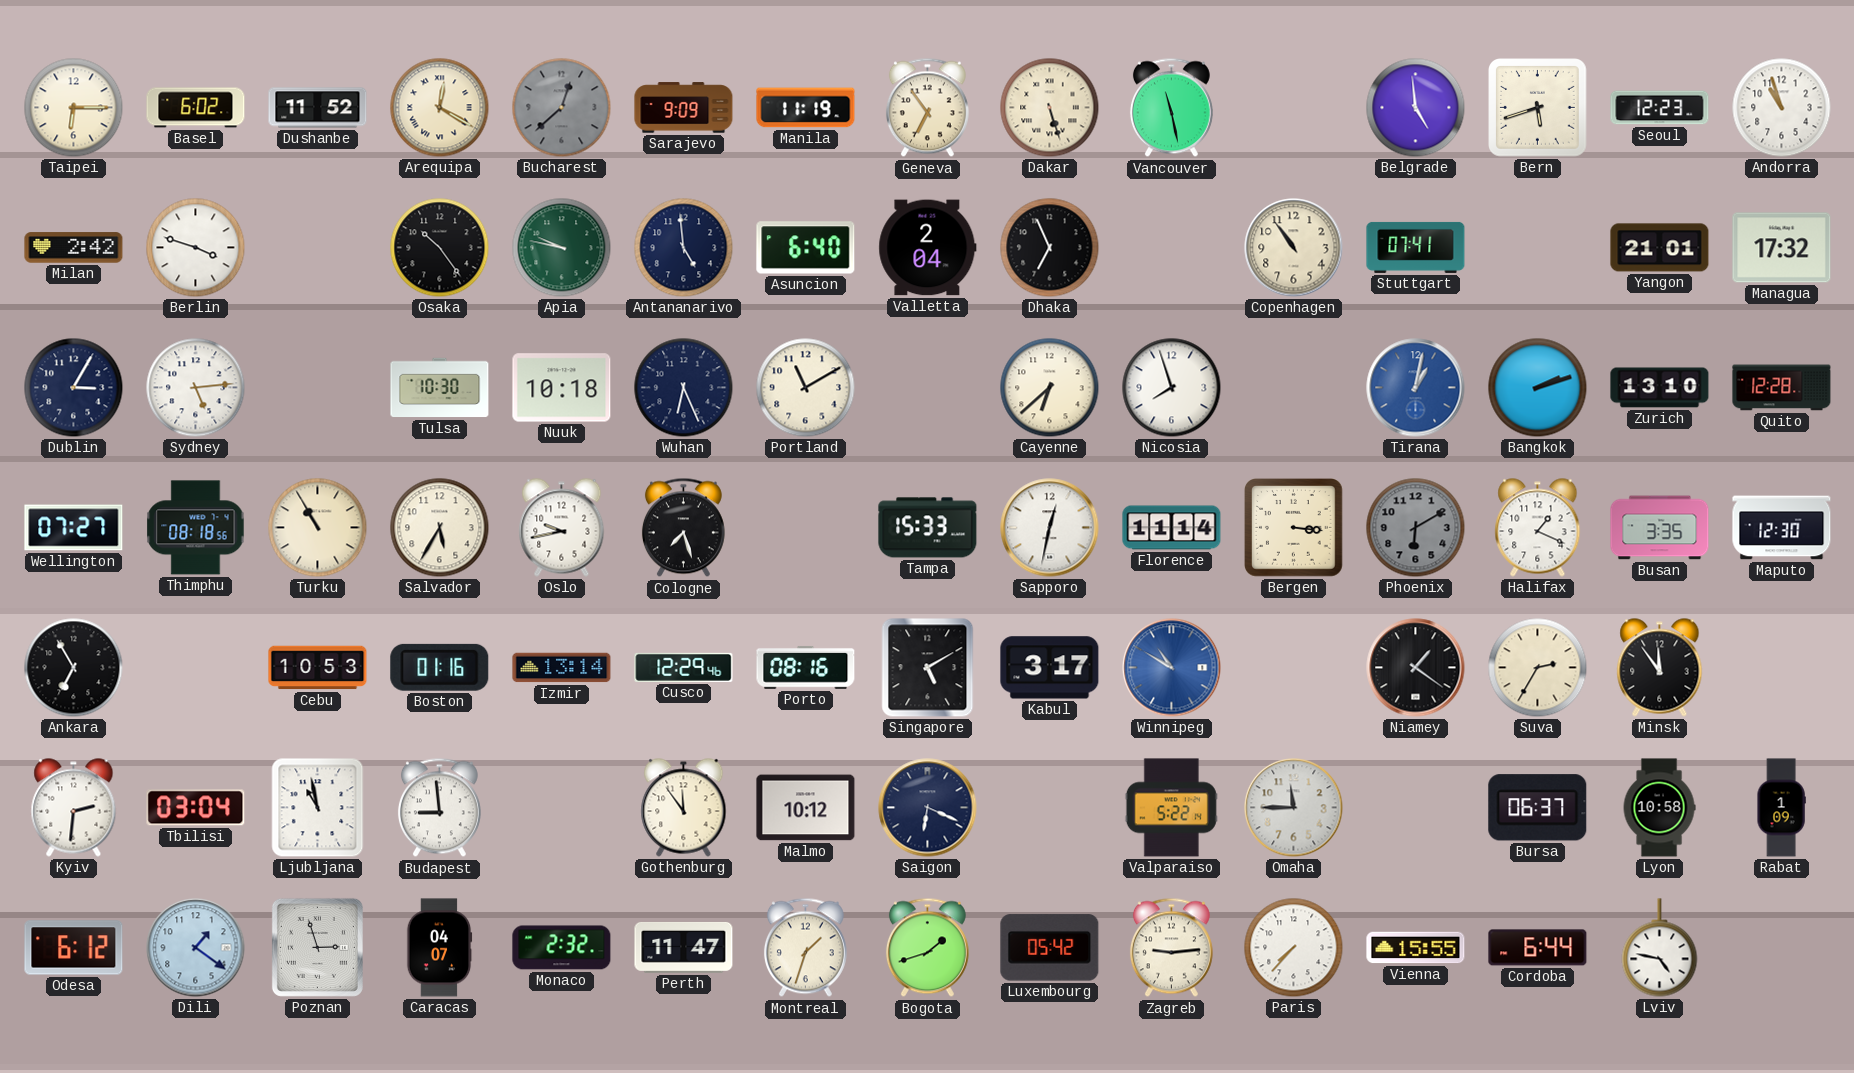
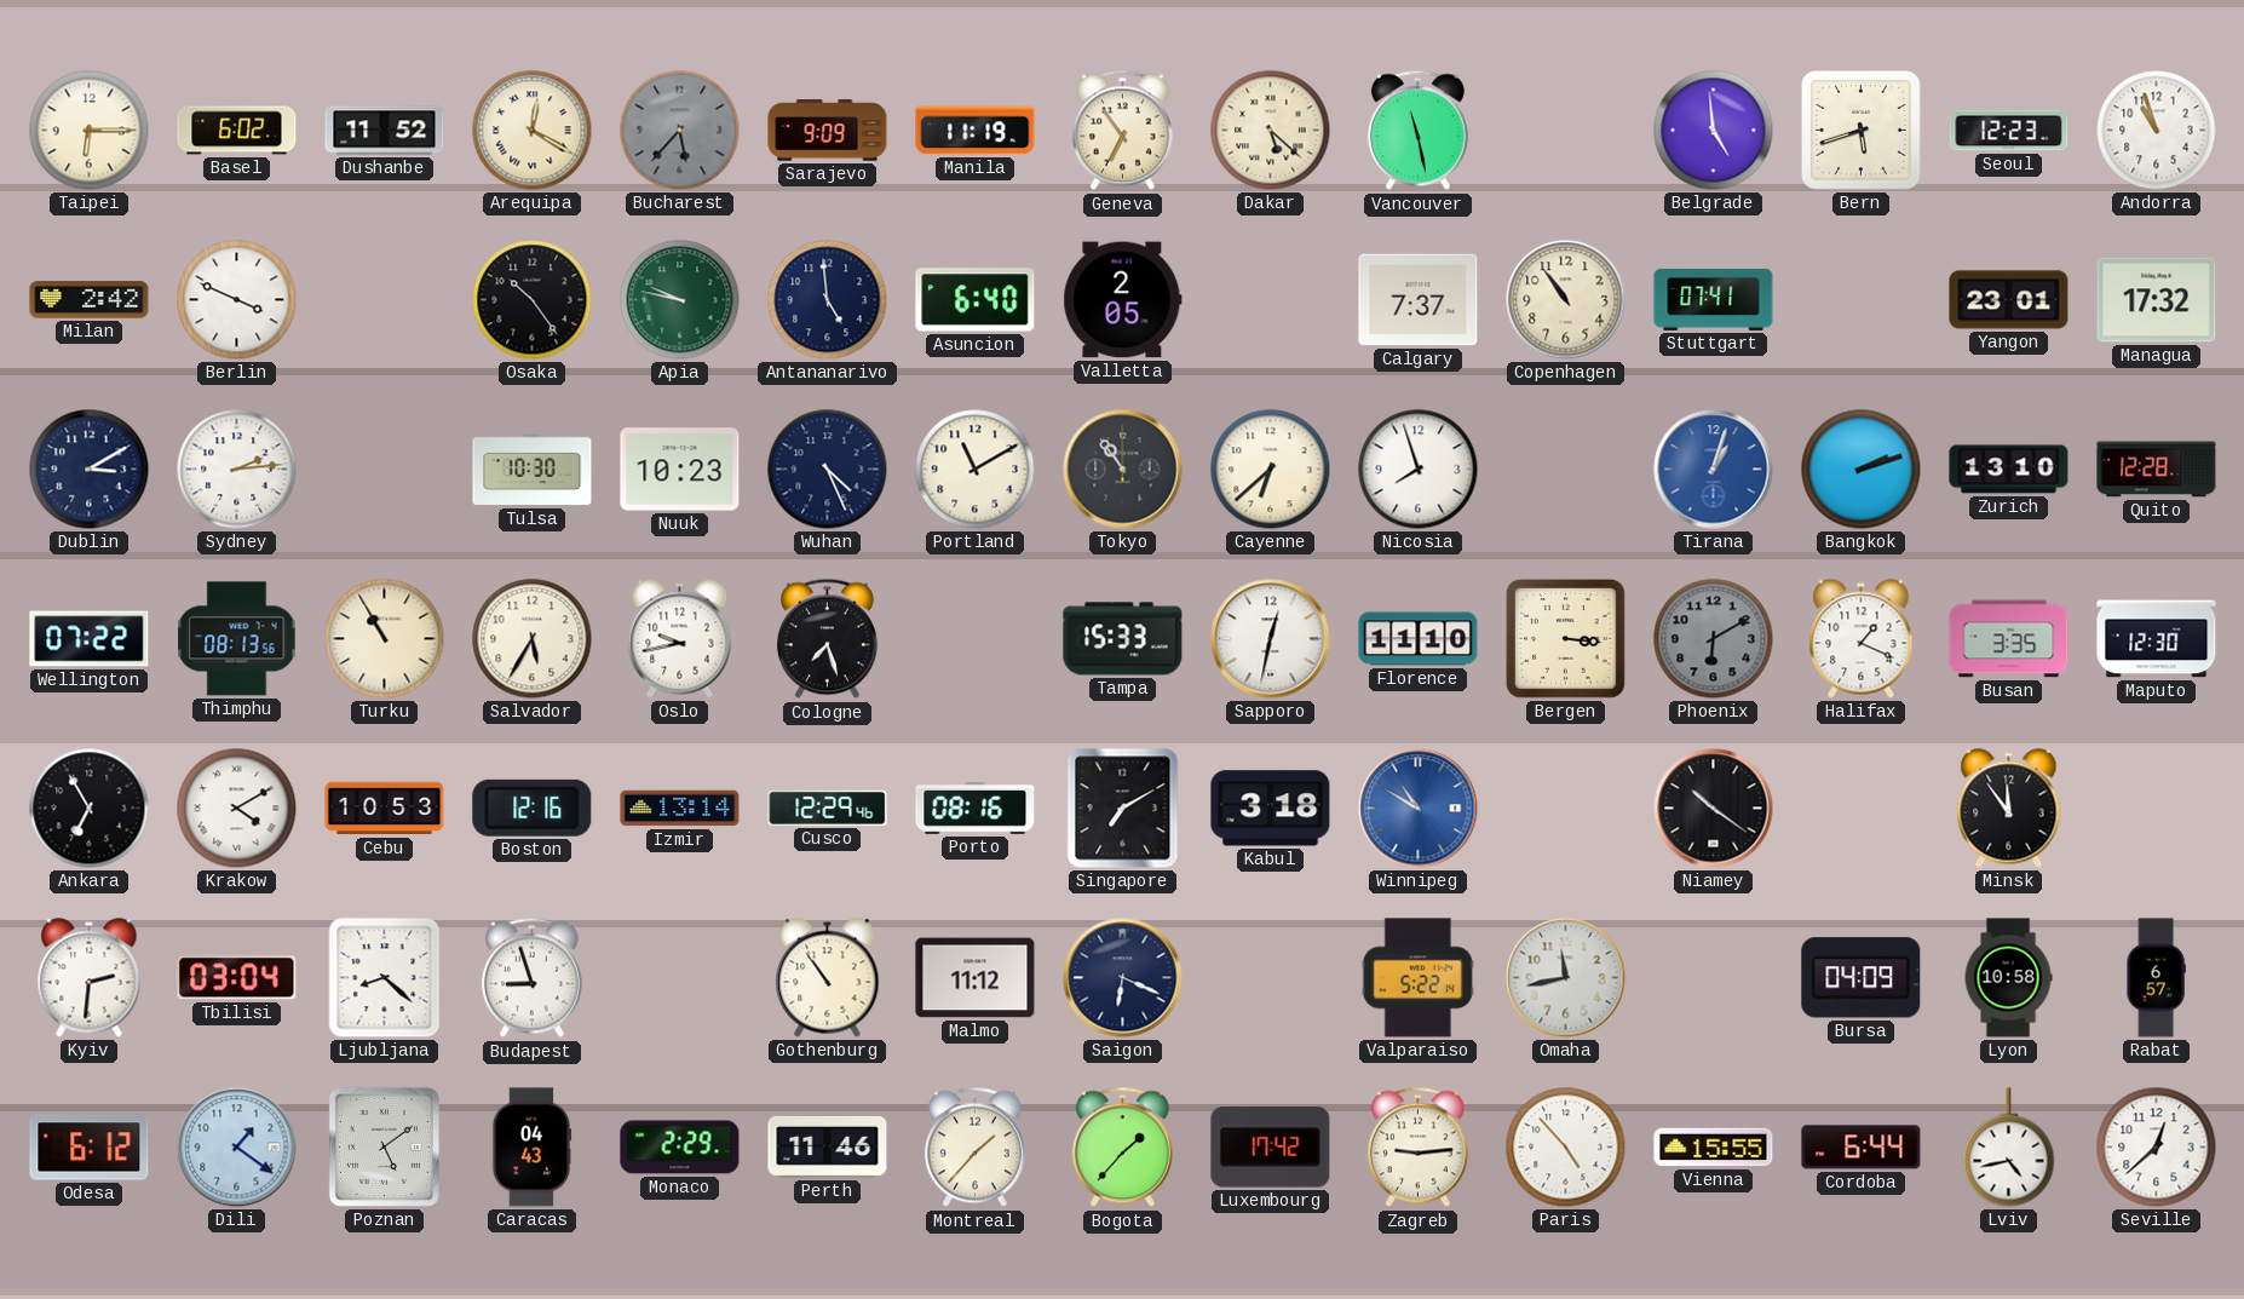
Bucharest: 12:38 -> 5:37 (680, 131)
Dakar: 5:27 -> 5:22 (1271, 131)
Berlin: 3:48 -> 3:49 (237, 300)
Valletta: 2:04 -> 2:05 (1123, 300)
Dhaka: 6:56 -> none (1050, 248)
Calgary: none -> 7:37 (1419, 300)
Yangon: 21:01 -> 23:01 (2009, 300)
Dublin: 3:05 -> 3:10 (90, 470)
Sydney: 5:14 -> 2:14 (237, 470)
Nuuk: 10:18 -> 10:23 (680, 470)
Wuhan: 6:26 -> 4:26 (828, 470)
Tokyo: none -> 10:54 (1123, 470)
Tirana: 1:02 -> 1:03 (1714, 470)
Wellington: 07:27 -> 07:22 (90, 639)
Thimphu: 08:18 -> 08:13 (237, 639)
Florence: 11:14 -> 11:10 (1419, 639)
Krakow: none -> 4:10 (237, 809)
Boston: 01:16 -> 12:16 (533, 807)
Singapore: 5:10 -> 7:10 (1123, 809)
Kabul: 3:17 -> 3:18 (1271, 809)
Niamey: 1:21 -> 10:21 (1714, 809)
Suva: 2:35 -> none (1538, 668)
Ljubljana: 10:58 -> 8:22 (385, 978)
Budapest: 8:59 -> 8:57 (531, 978)
Gothenburg: 11:54 -> 10:54 (828, 978)
Malmo: 10:12 -> 11:12 (976, 978)
Omaha: 11:45 -> 11:43 (1566, 978)
Bursa: 06:37 -> 04:09 (1862, 978)
Rabat: 1:09 -> 6:57 (2156, 978)
Poznan: 2:57 -> 5:09 (384, 1146)
Caracas: 04:07 -> 04:43 (531, 1148)
Monaco: 2:32 -> 2:29 (680, 1148)
Perth: 11:47 -> 11:46 (828, 1146)
Montreal: 1:33 -> 1:37 (974, 1148)
Bogota: 1:42 -> 1:37 (1122, 1148)
Luxembourg: 05:42 -> 17:42 (1271, 1148)
Paris: 7:37 -> 4:53 (1566, 1148)
Lviv: 4:47 -> 4:43 (2009, 1148)
Seville: none -> 12:38 (2157, 1148)
